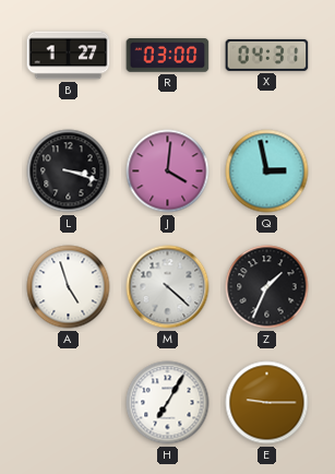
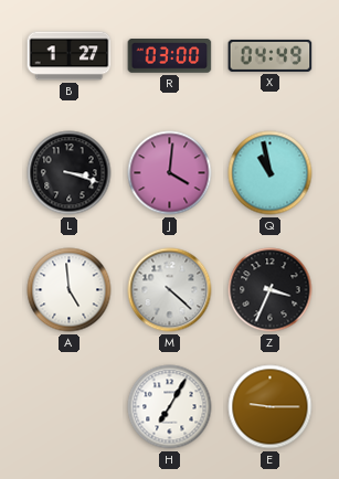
X: 04:31 -> 04:49 (271, 55)
Q: 2:58 -> 10:58 (271, 173)
A: 4:57 -> 4:59 (70, 290)
Z: 1:34 -> 3:34 (271, 290)
